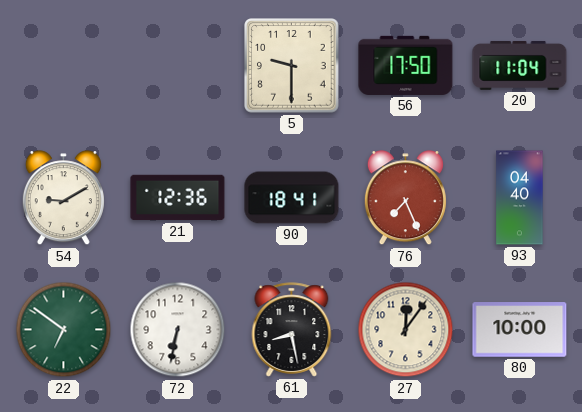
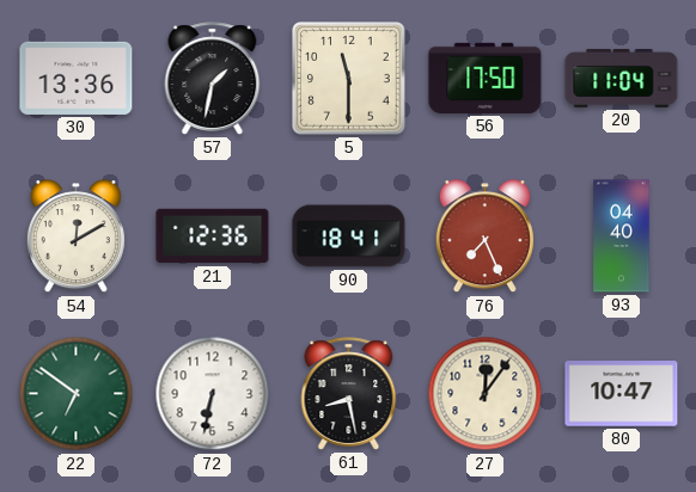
30: none -> 13:36 (77, 78)
57: none -> 1:32 (213, 79)
5: 9:30 -> 11:30 (349, 79)
54: 9:10 -> 12:10 (75, 236)
80: 10:00 -> 10:47 (622, 394)
